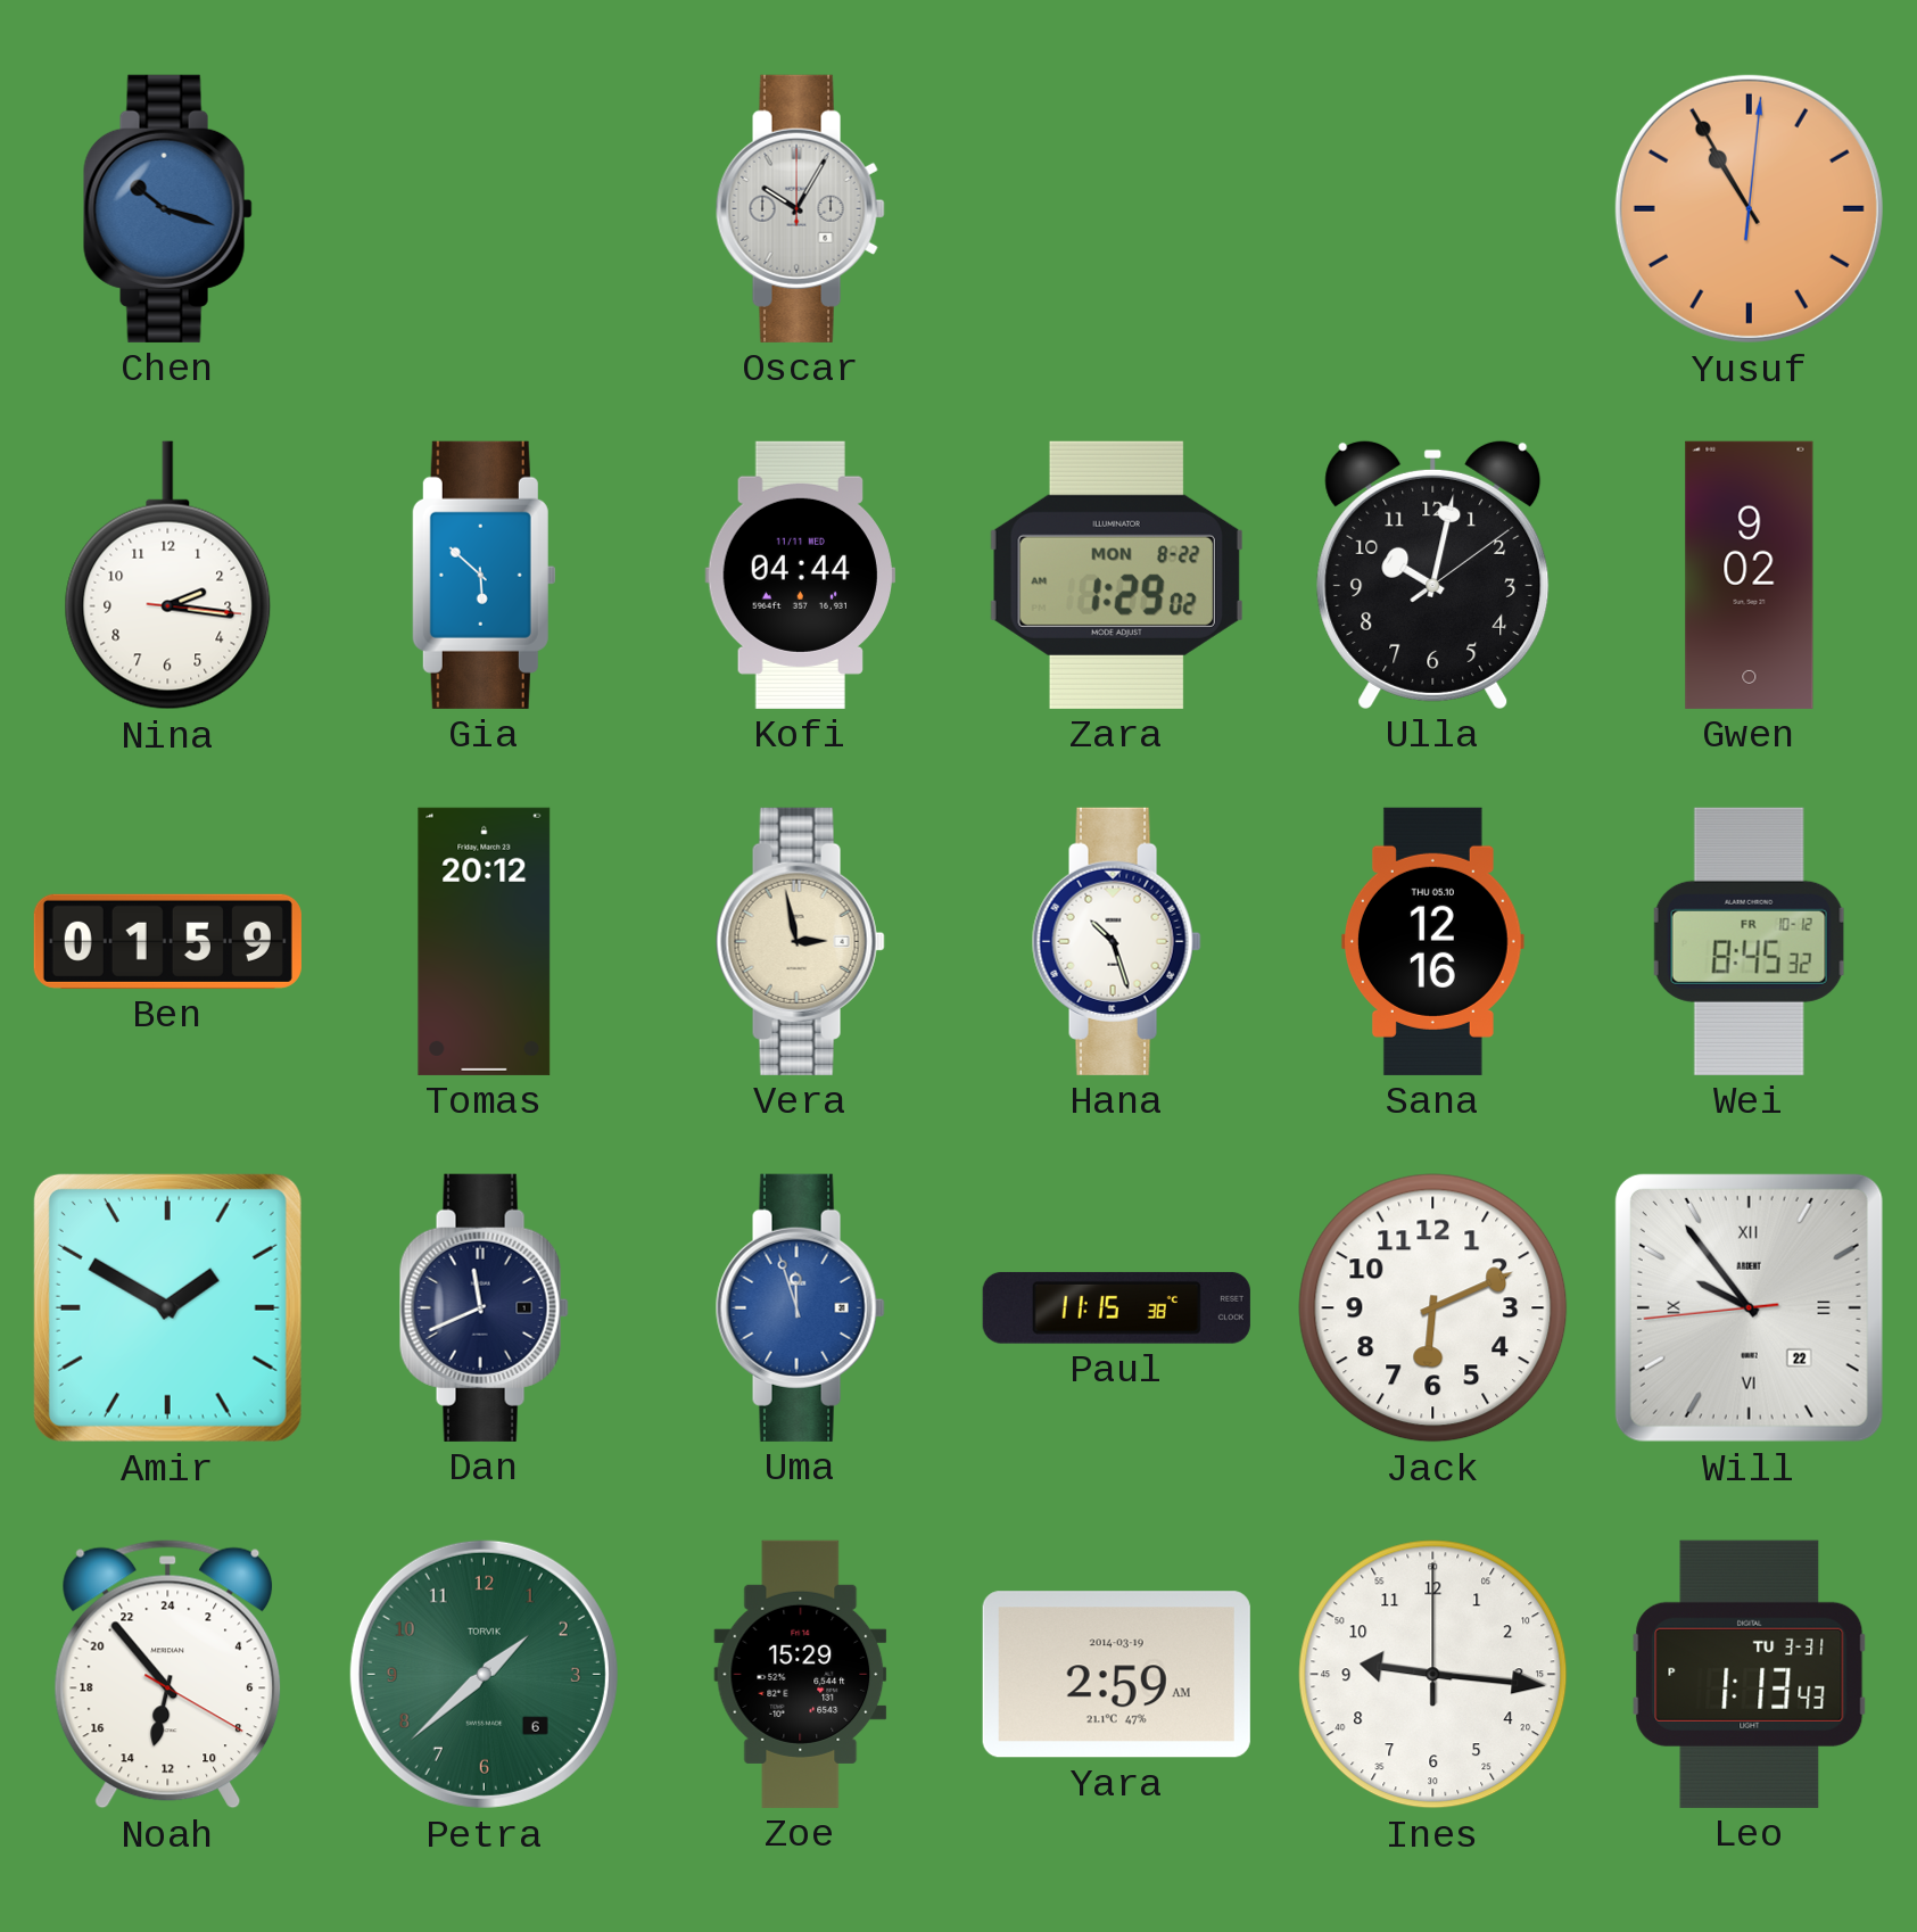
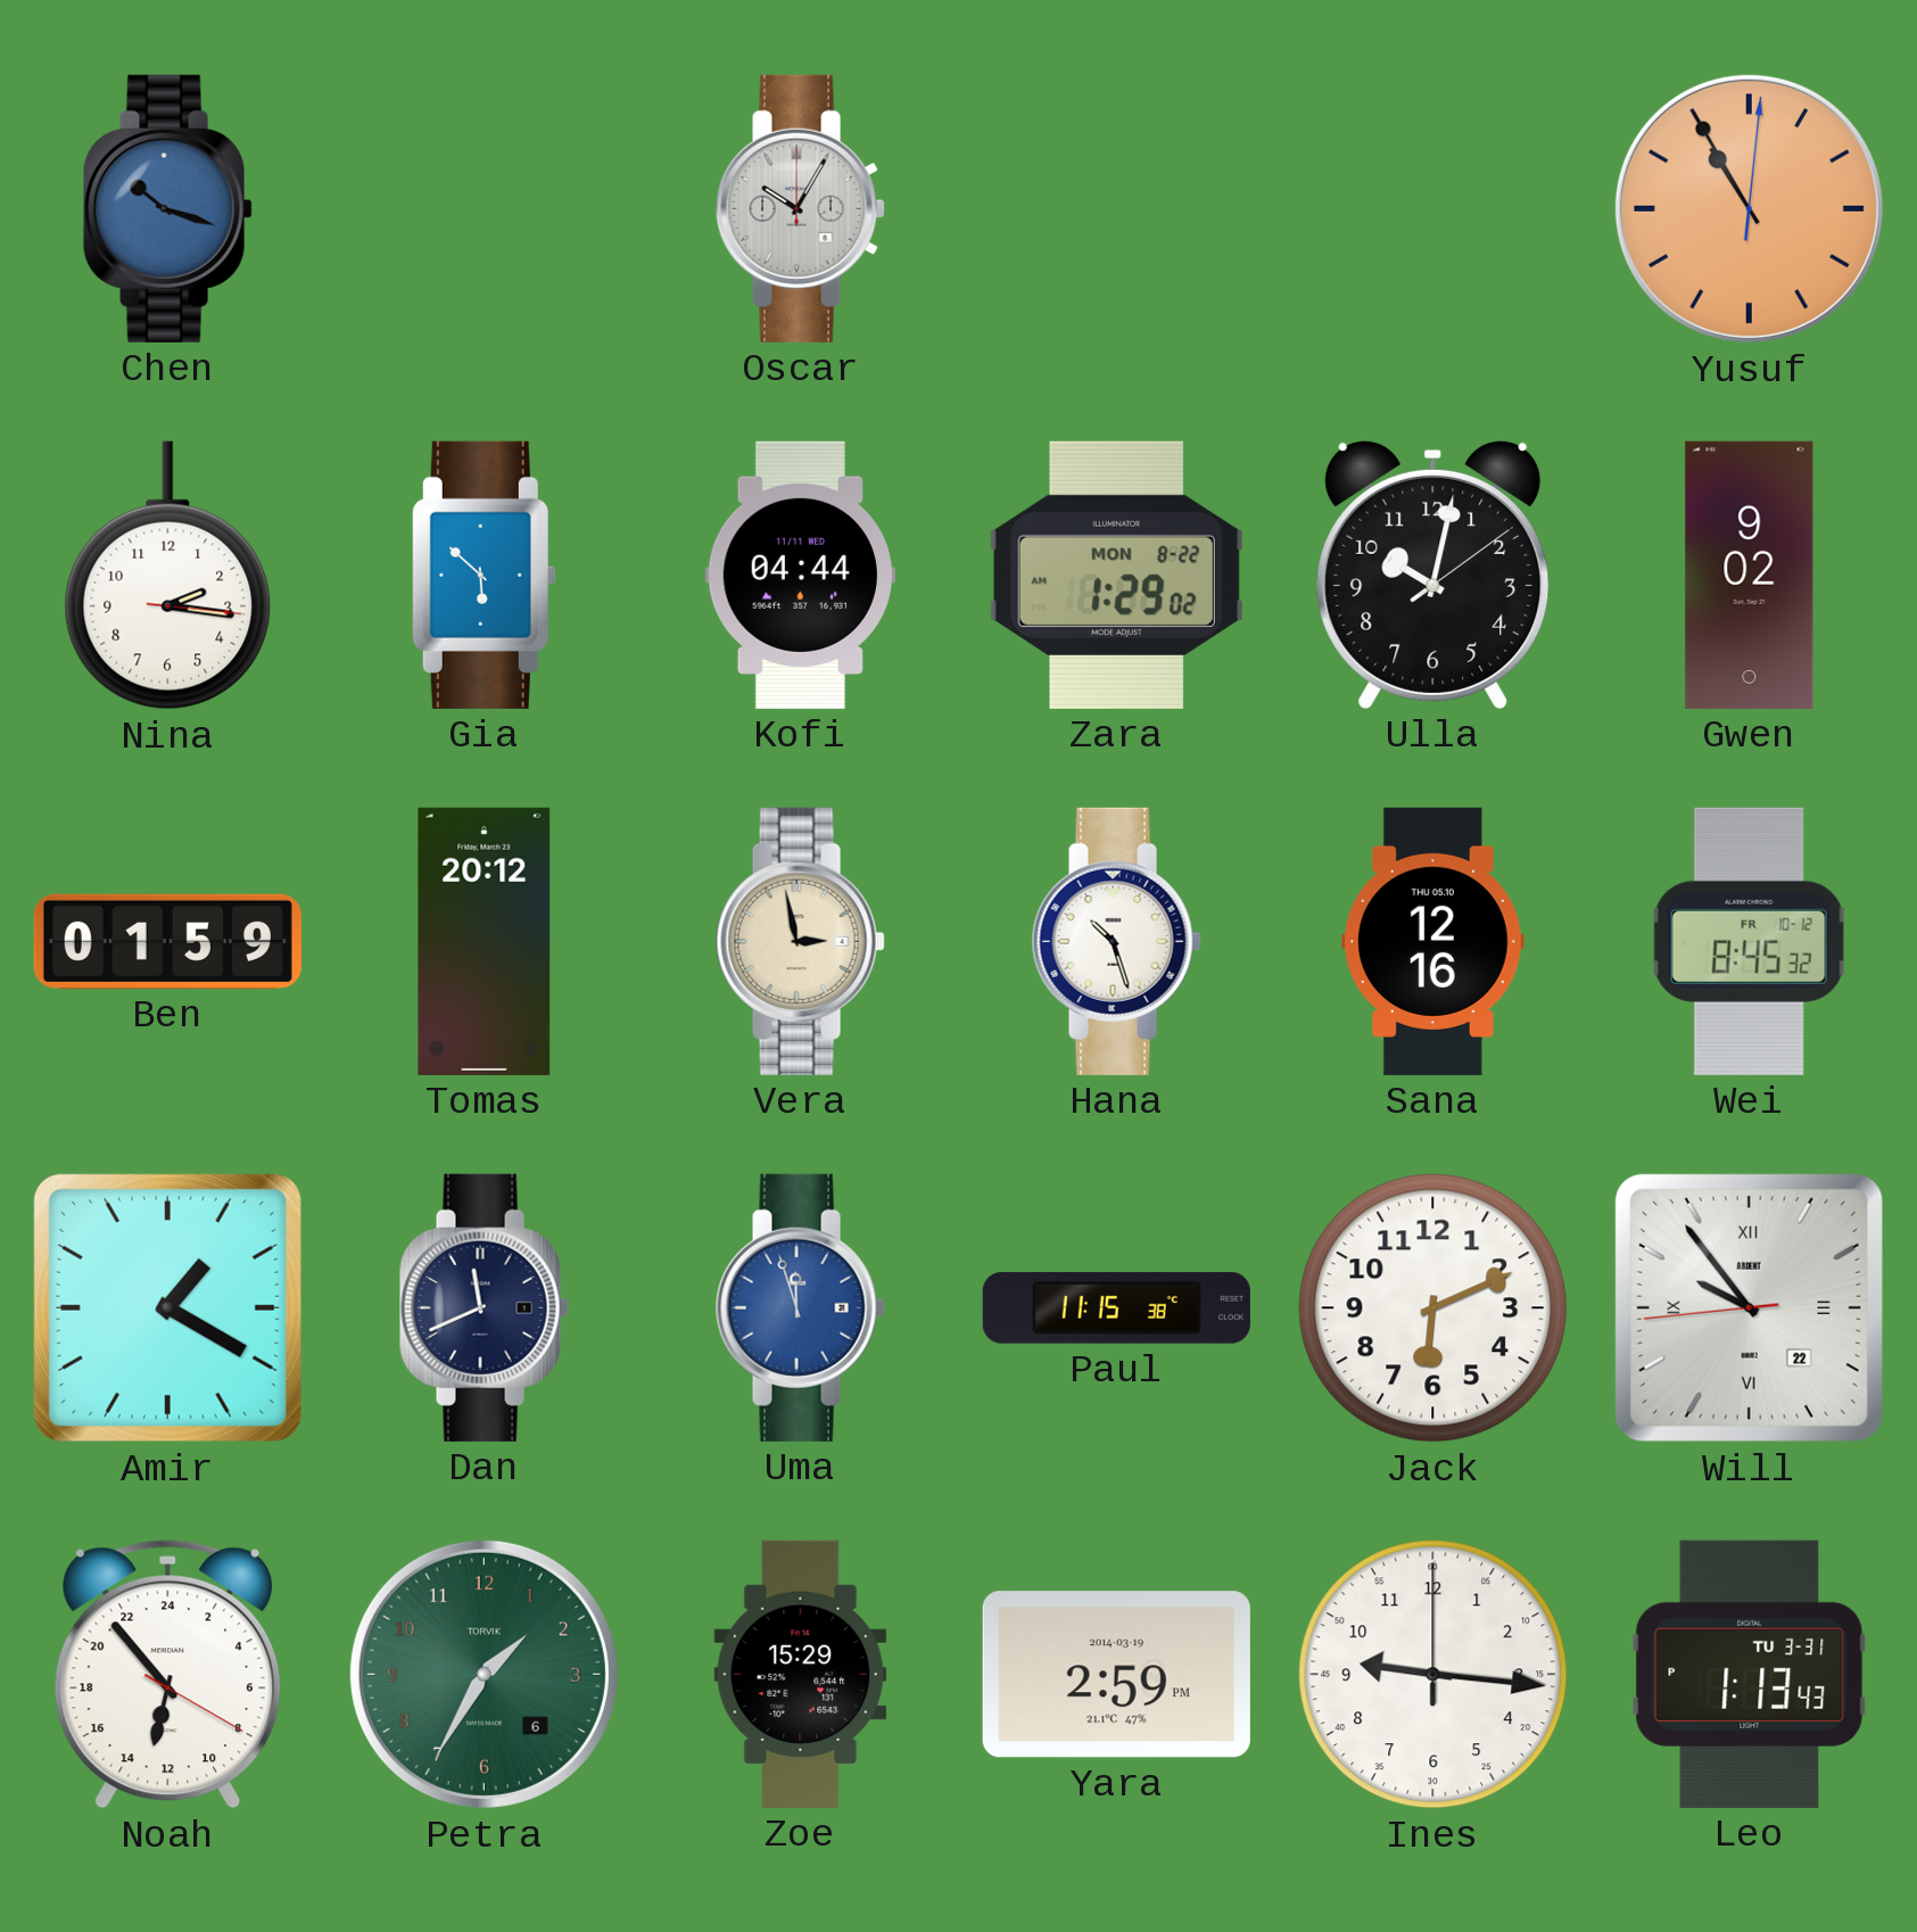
Amir: 1:50 -> 1:20 (167, 1307)
Petra: 1:38 -> 1:35 (484, 1674)
Yara: 2:59 AM -> 2:59 PM (1116, 1675)
